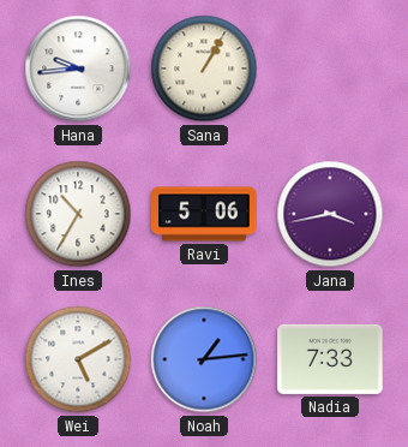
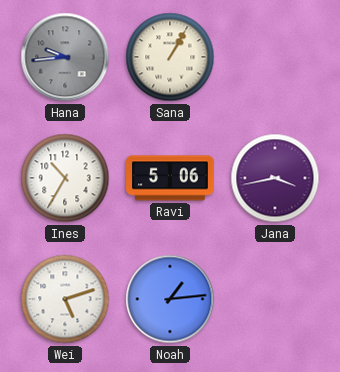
Hana dial: white -> grey (65, 57)
Wei: 5:10 -> 5:12 (65, 299)
Nadia: 7:33 -> none (330, 359)
